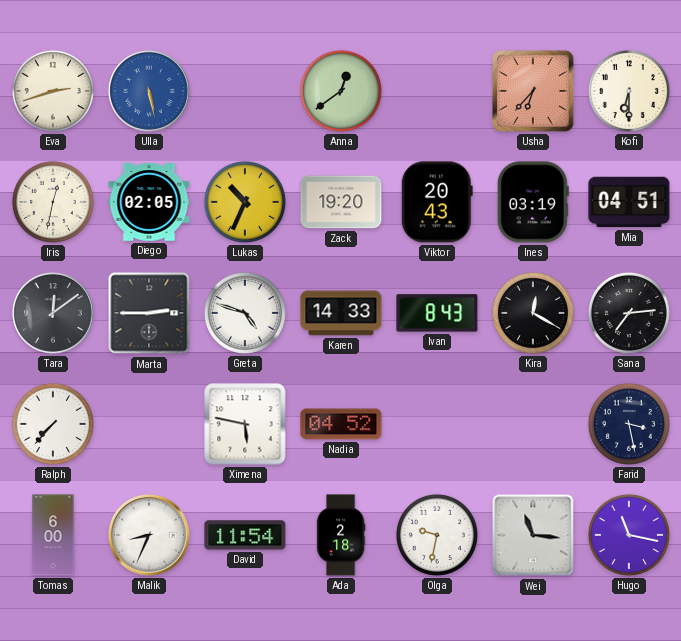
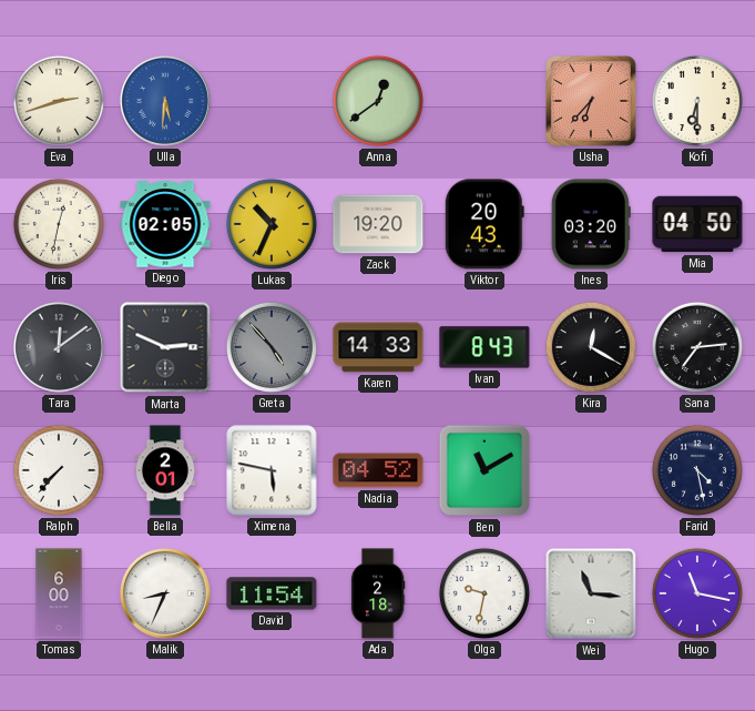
Ulla: 5:28 -> 5:31 (165, 101)
Ines: 03:19 -> 03:20 (591, 224)
Mia: 04:51 -> 04:50 (697, 224)
Marta: 2:45 -> 2:49 (165, 347)
Greta: 4:48 -> 4:53 (272, 347)
Greta dial: white -> grey (272, 347)
Bella: none -> 2:01 (165, 470)
Ben: none -> 11:10 (484, 470)
Farid: 3:28 -> 4:28 (697, 470)
